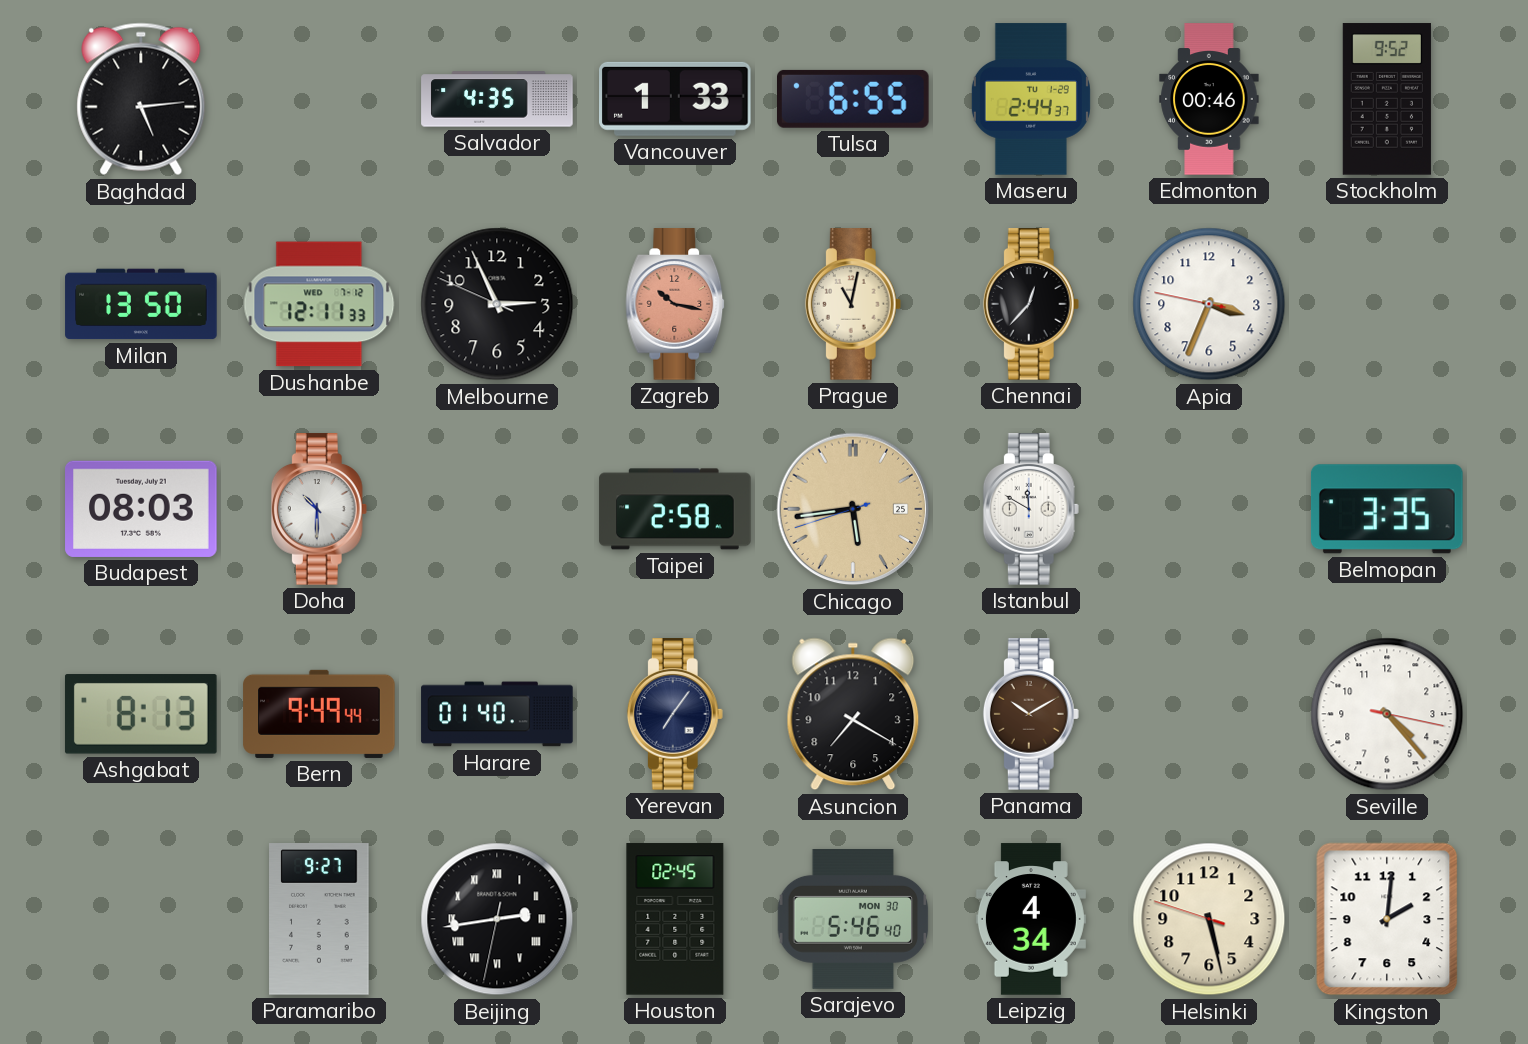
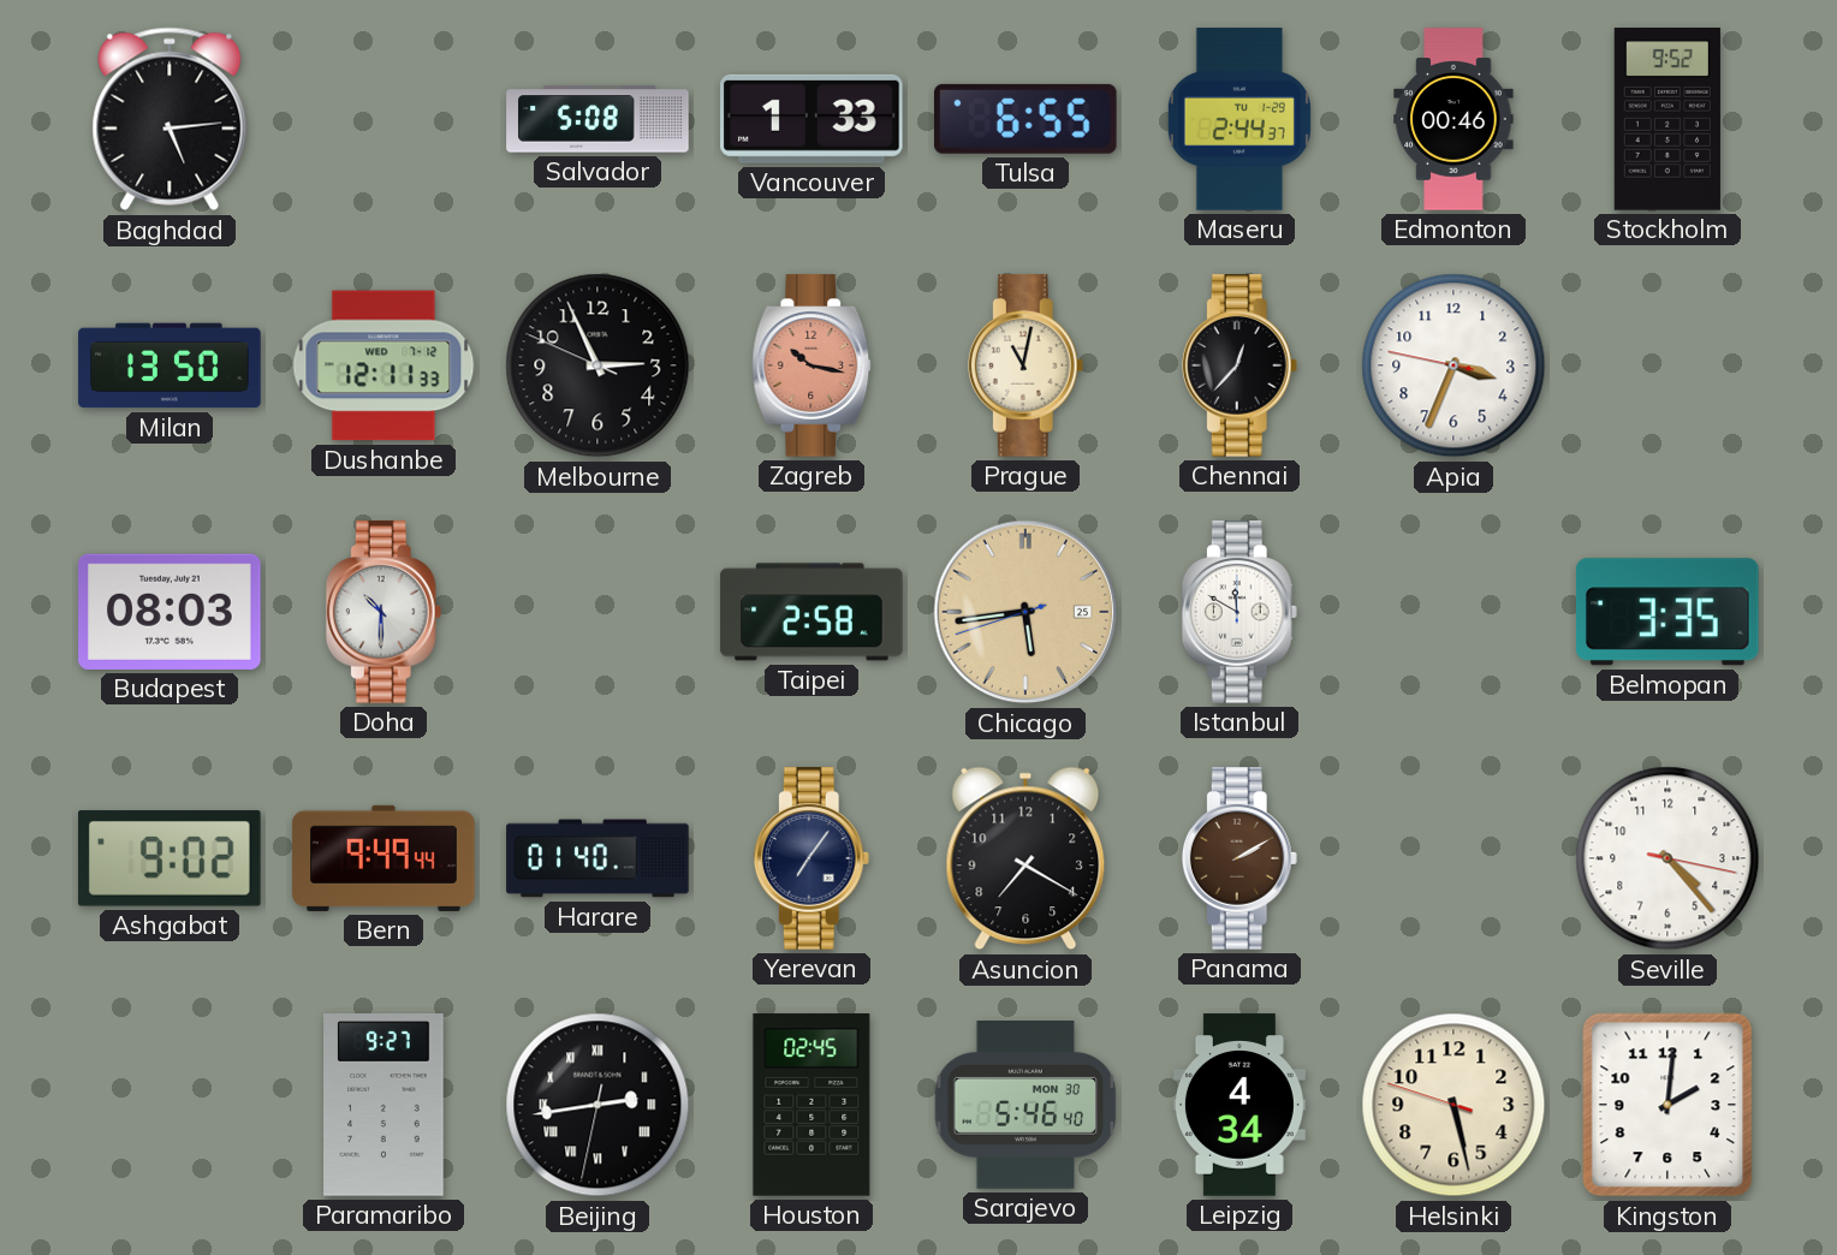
Salvador: 4:35 -> 5:08 (598, 119)
Ashgabat: 8:13 -> 9:02 (170, 858)
Panama: 10:10 -> 2:10 (1239, 858)
